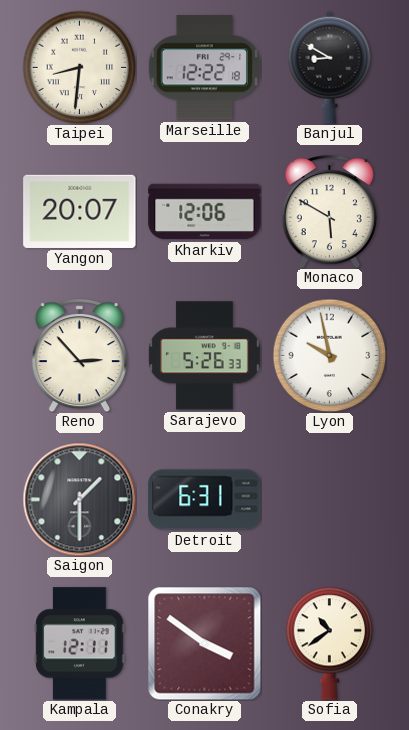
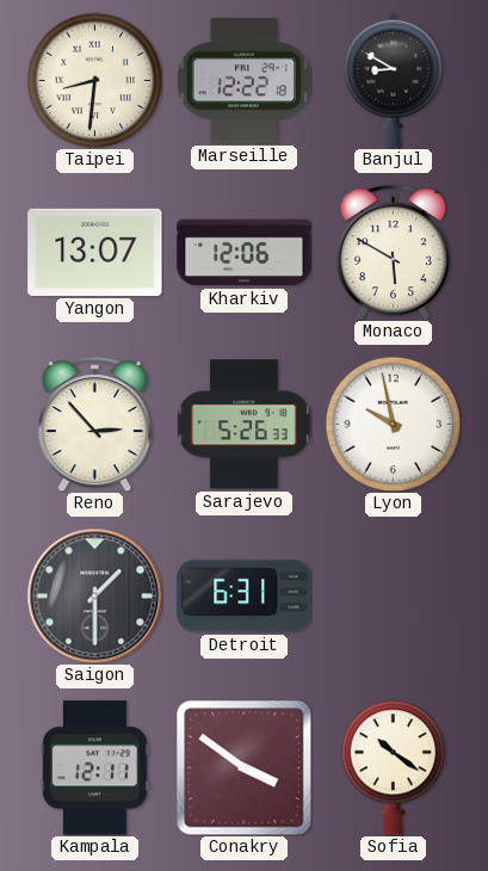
Yangon: 20:07 -> 13:07 (95, 252)
Sofia: 10:39 -> 10:21 (394, 767)
